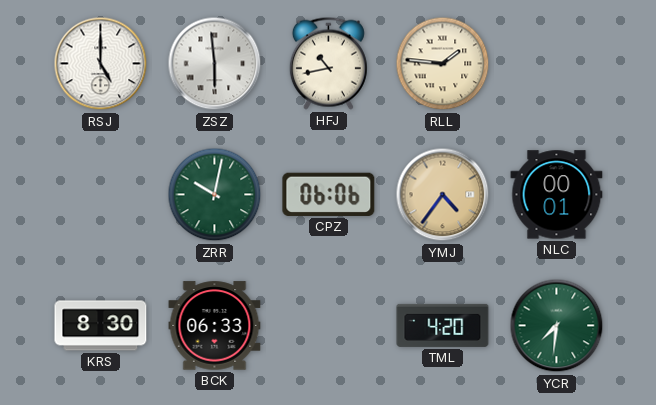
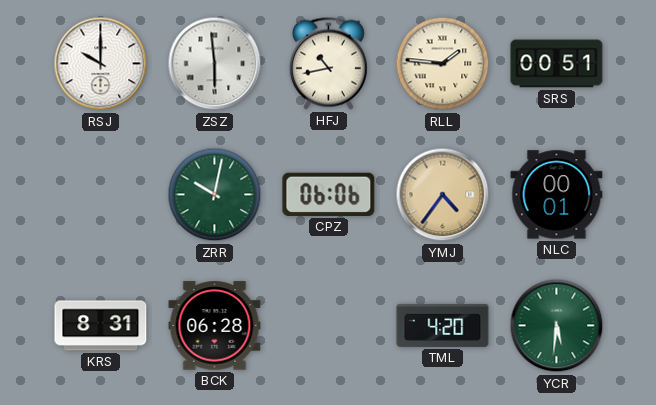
RSJ: 5:00 -> 10:00 (101, 64)
SRS: none -> 00:51 (557, 64)
KRS: 8:30 -> 8:31 (101, 326)
BCK: 06:33 -> 06:28 (215, 326)
YCR: 7:31 -> 5:31 (557, 326)
